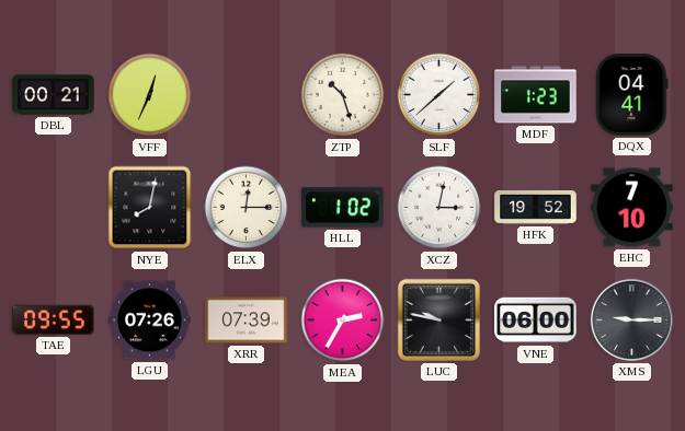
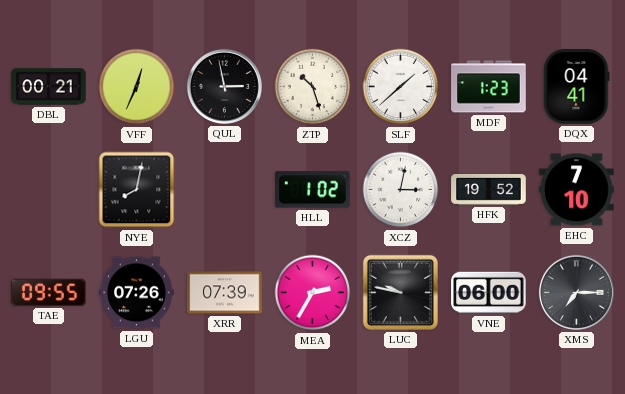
QUL: none -> 2:58 (224, 86)
ELX: 12:15 -> none (247, 208)
XMS: 9:15 -> 7:15 (576, 292)
